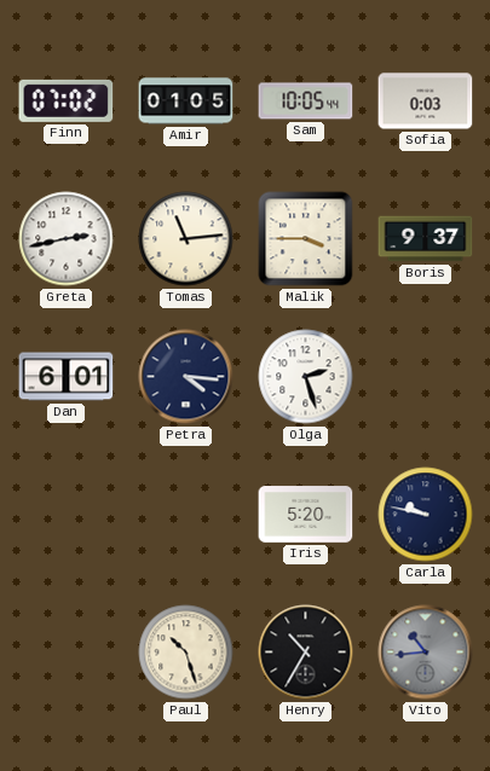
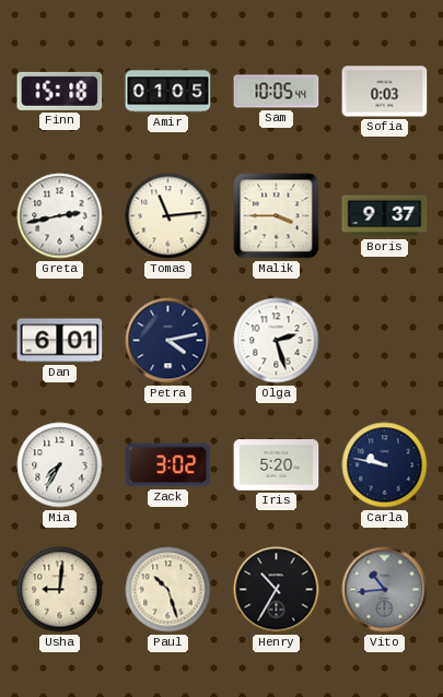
Finn: 07:02 -> 15:18 (60, 91)
Petra: 4:16 -> 4:13 (168, 341)
Mia: none -> 7:35 (60, 465)
Zack: none -> 3:02 (168, 465)
Usha: none -> 9:01 (60, 590)
